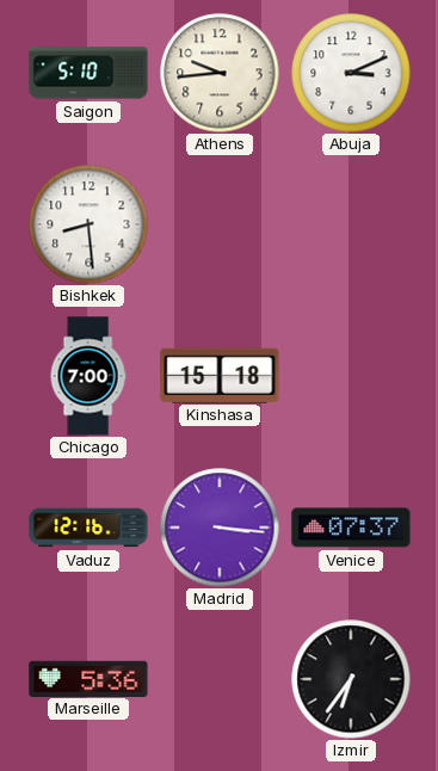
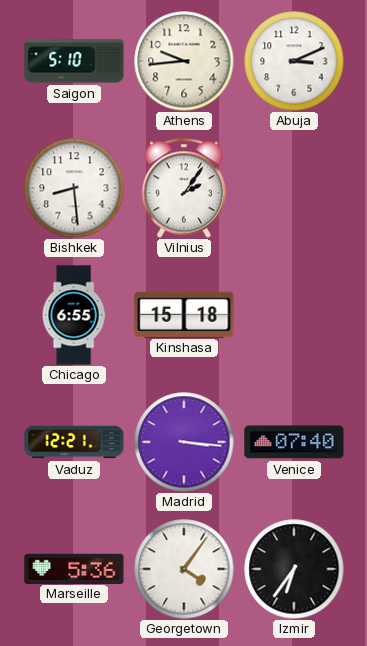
Vilnius: none -> 2:06 (183, 188)
Chicago: 7:00 -> 6:55 (74, 315)
Vaduz: 12:16 -> 12:21 (74, 442)
Venice: 07:37 -> 07:40 (294, 442)
Georgetown: none -> 4:06 (184, 569)
